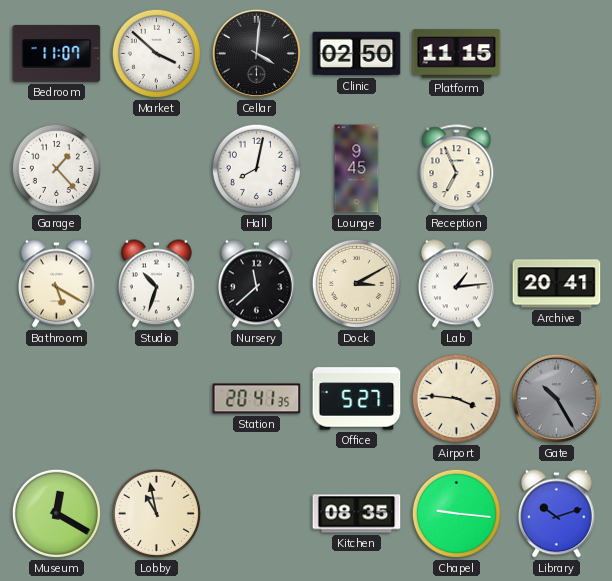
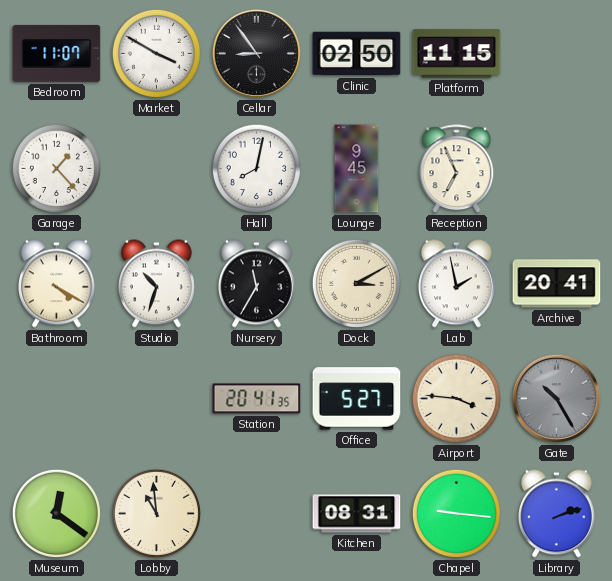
Market: 3:52 -> 3:50 (156, 53)
Cellar: 4:01 -> 8:54 (256, 53)
Bathroom: 5:20 -> 4:20 (56, 284)
Nursery: 11:38 -> 11:35 (256, 284)
Lab: 1:14 -> 1:58 (456, 284)
Museum: 12:20 -> 12:21 (56, 513)
Lobby: 10:58 -> 10:59 (156, 513)
Kitchen: 08:35 -> 08:31 (357, 514)
Library: 10:12 -> 2:12 (556, 514)
